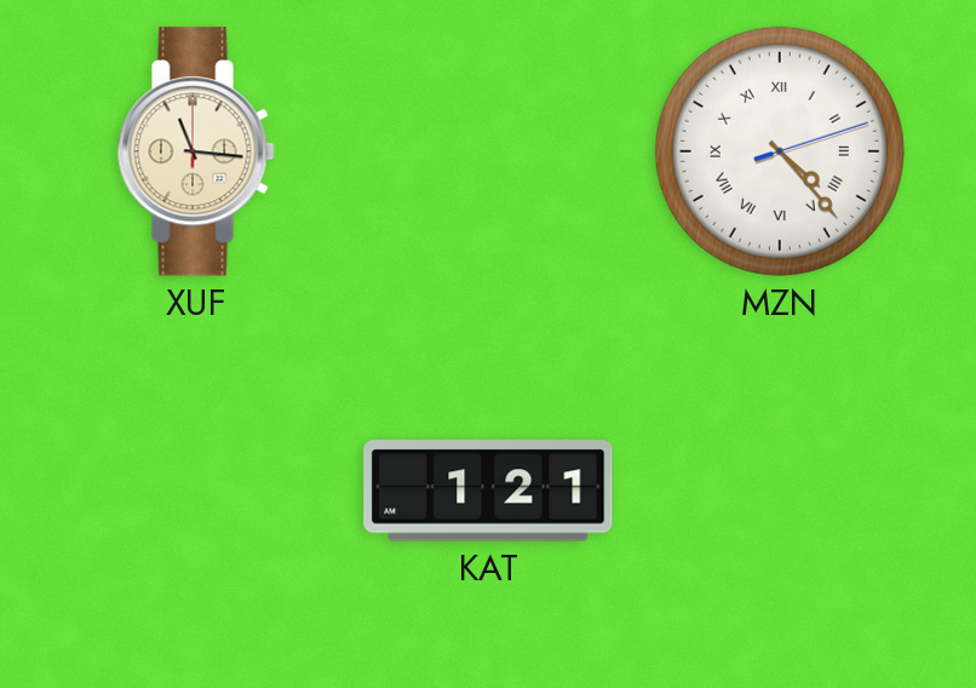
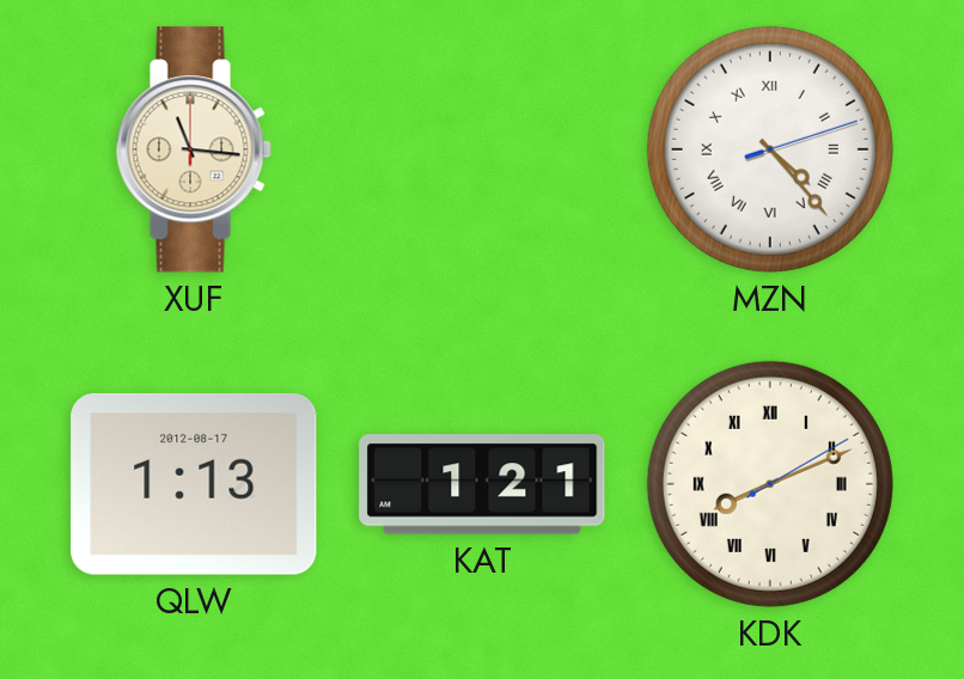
QLW: none -> 1:13 (194, 484)
KDK: none -> 8:11 (770, 484)
